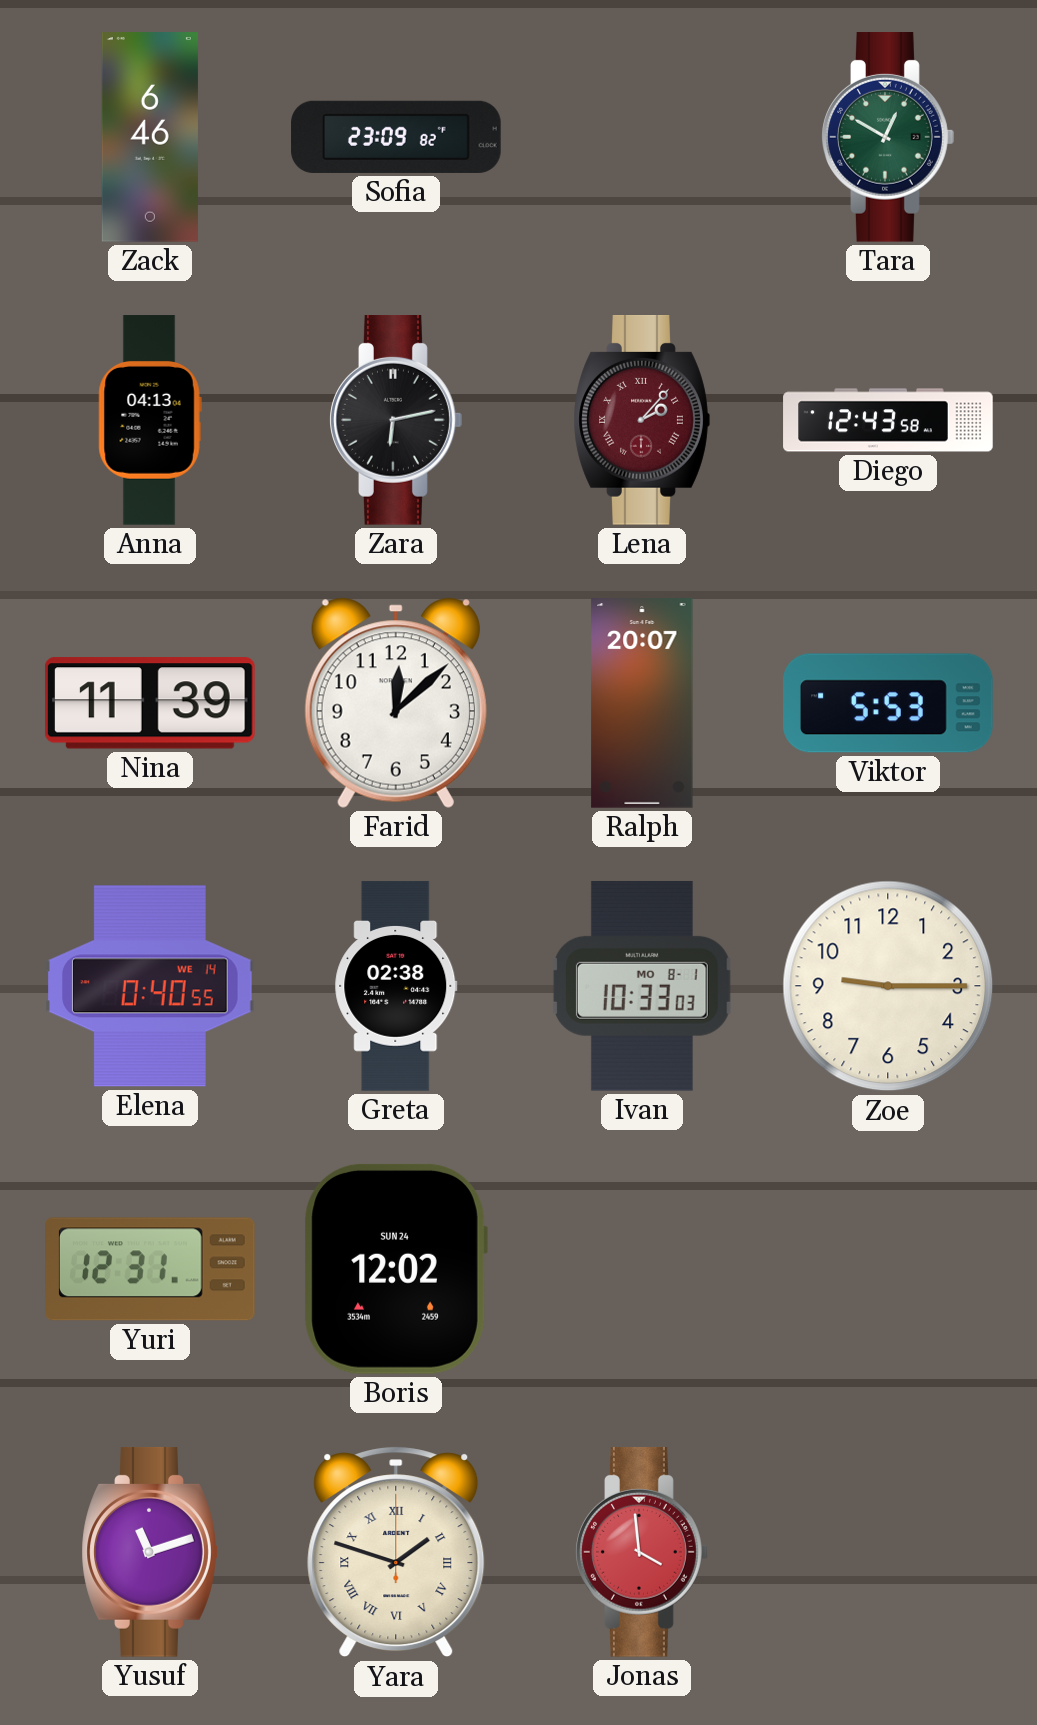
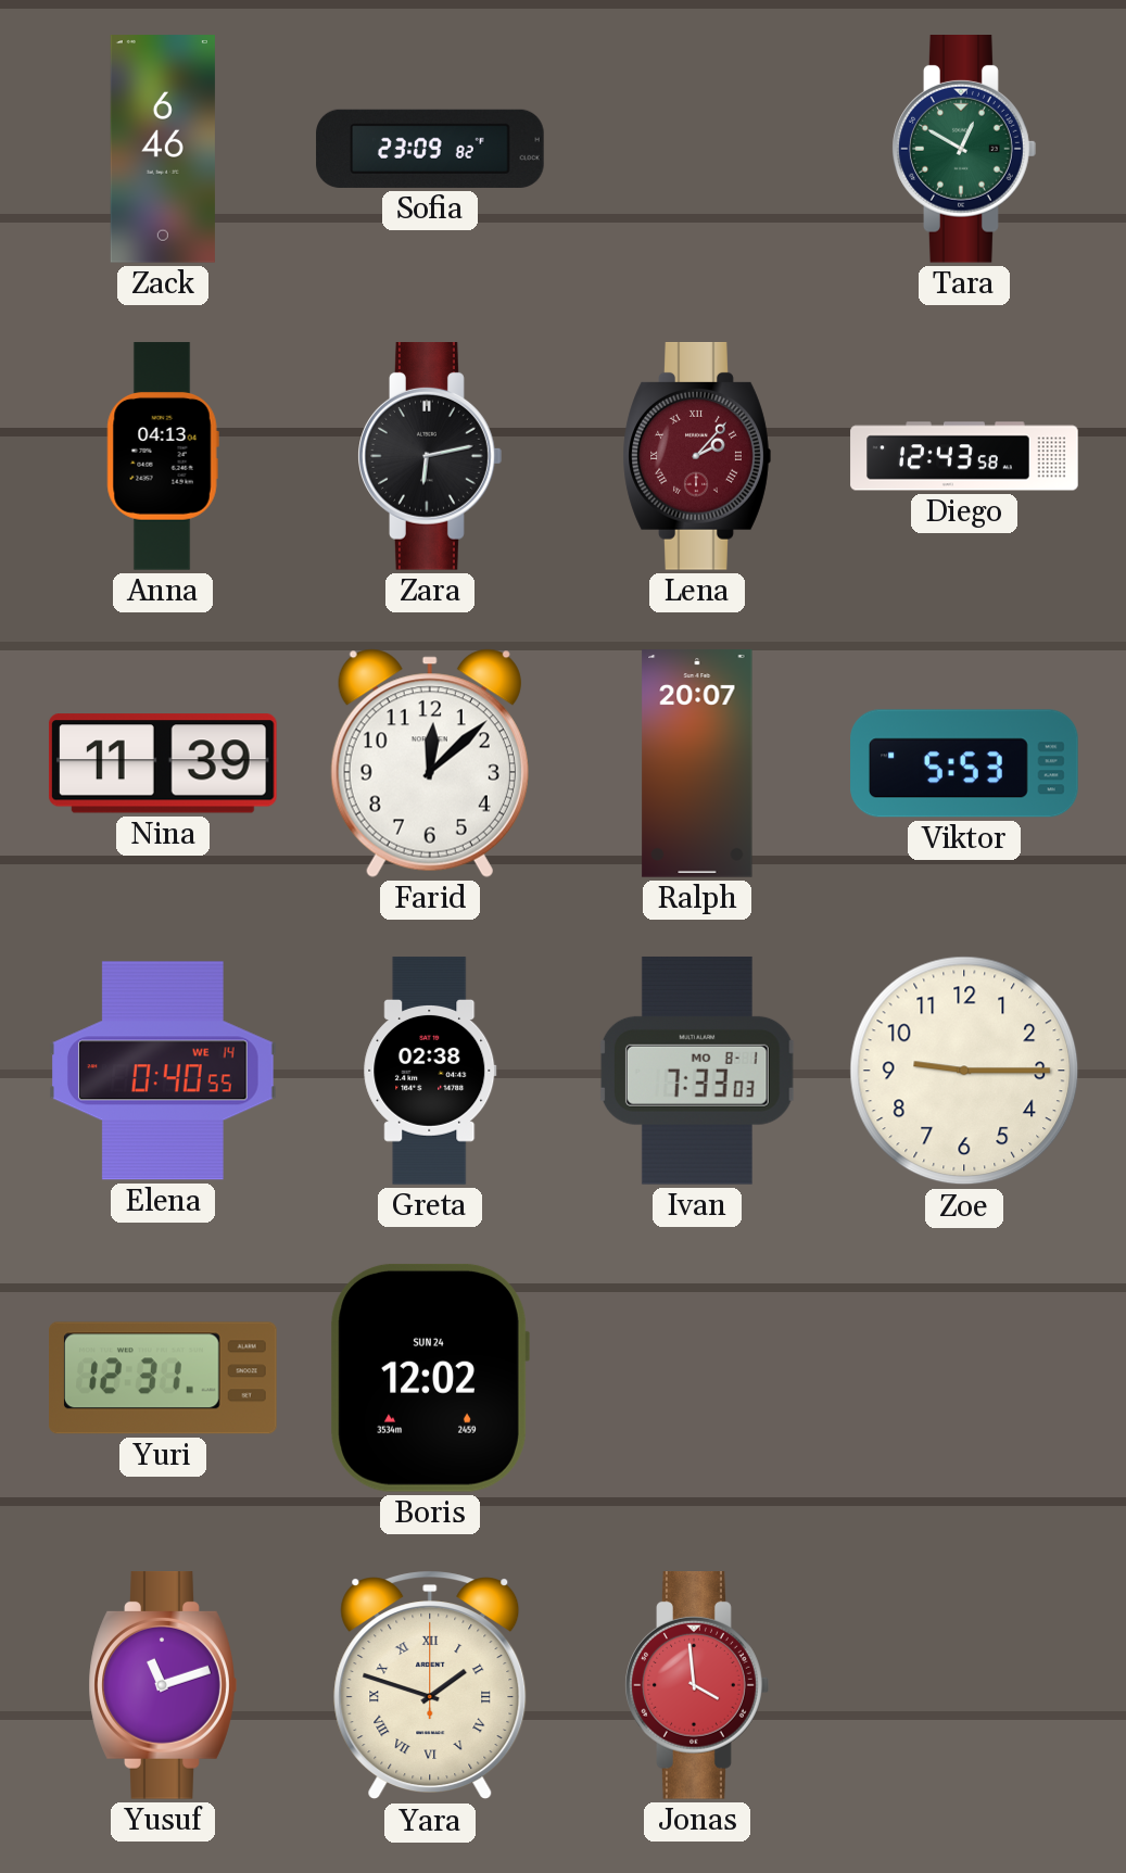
Ivan: 10:33 -> 7:33 (697, 1071)
